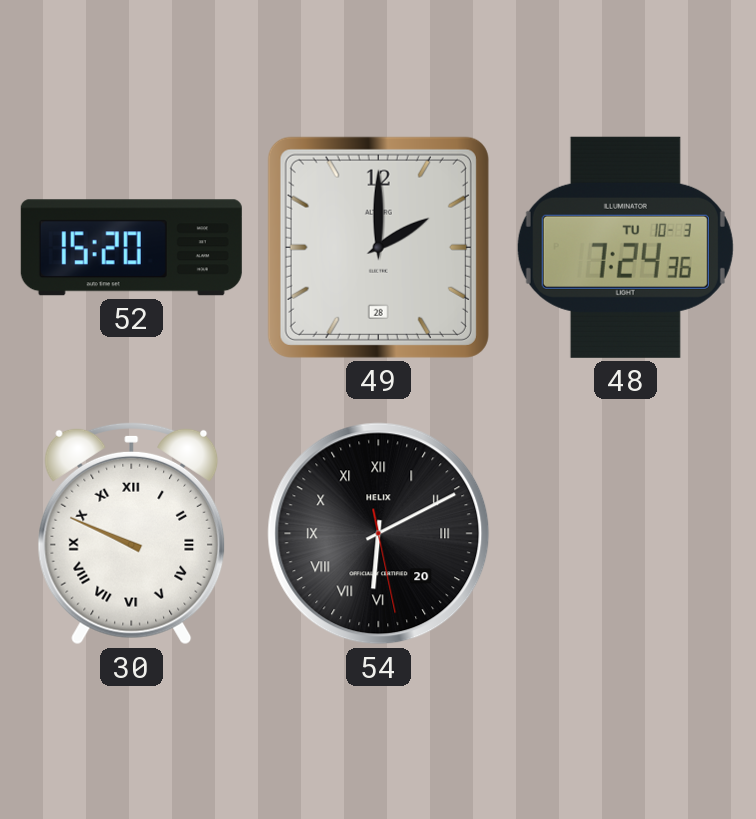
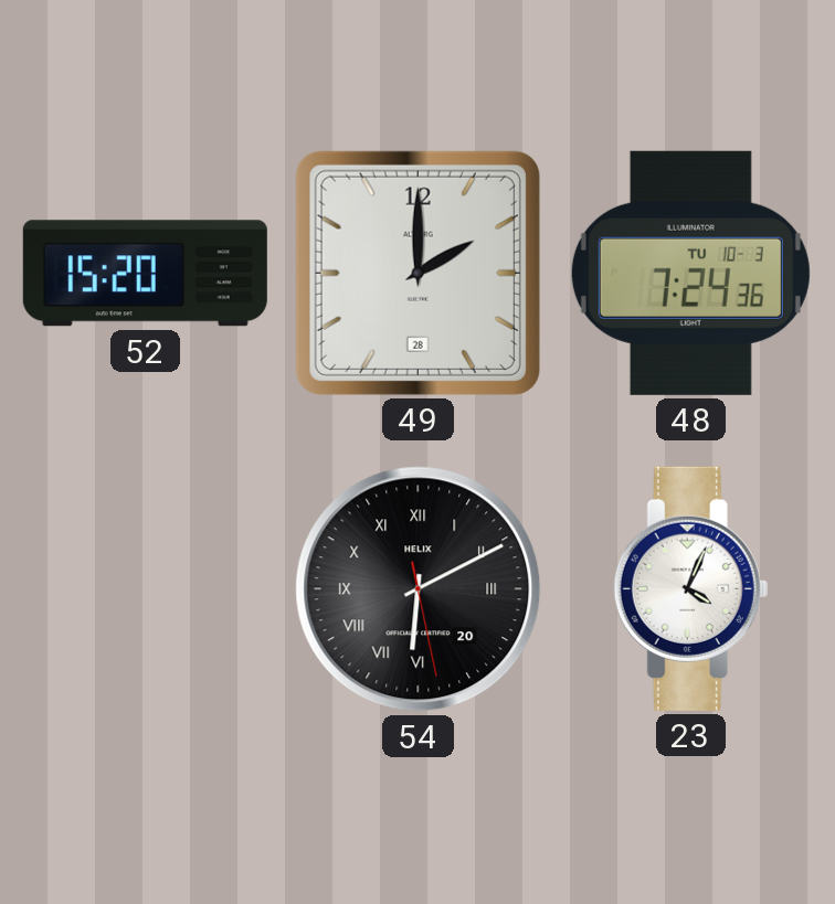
30: 9:49 -> none (132, 533)
23: none -> 4:04 (691, 588)
